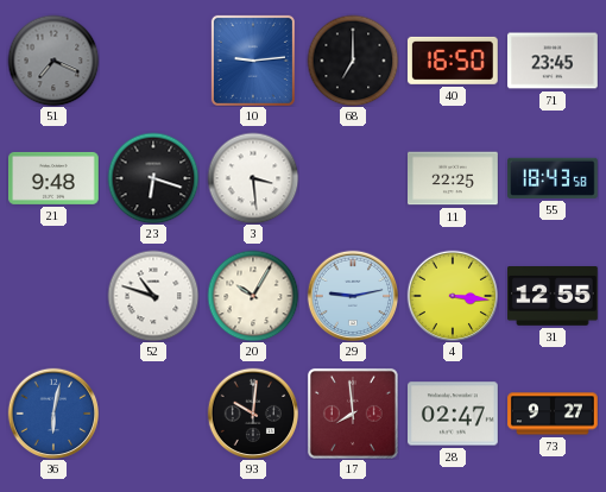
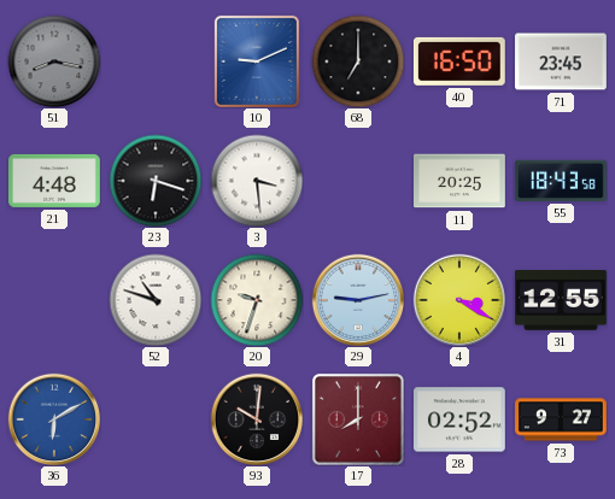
51: 7:19 -> 8:17 (54, 61)
10: 9:14 -> 9:11 (257, 61)
21: 9:48 -> 4:48 (55, 181)
11: 22:25 -> 20:25 (461, 181)
20: 10:05 -> 9:33 (257, 300)
4: 3:16 -> 3:20 (459, 300)
36: 6:02 -> 6:10 (54, 419)
17: 7:59 -> 8:00 (358, 419)
28: 02:47 -> 02:52 (461, 419)
